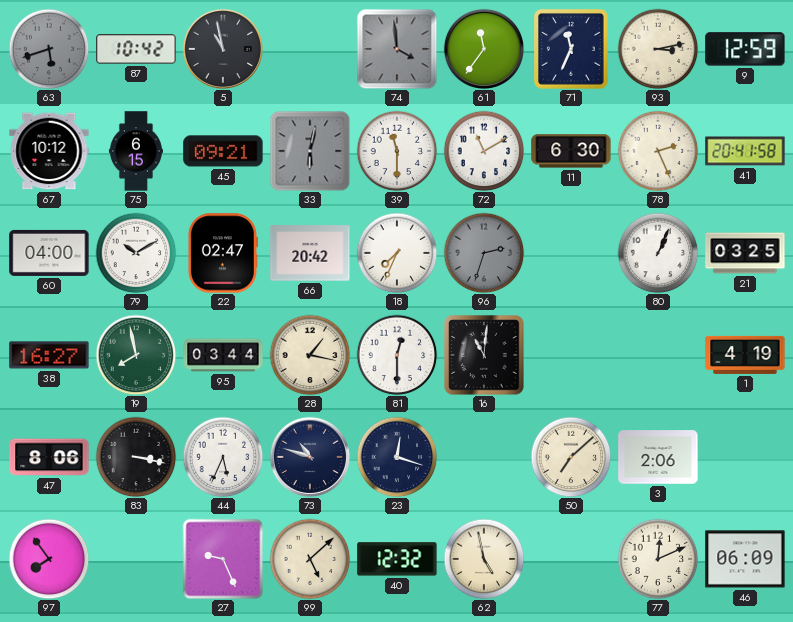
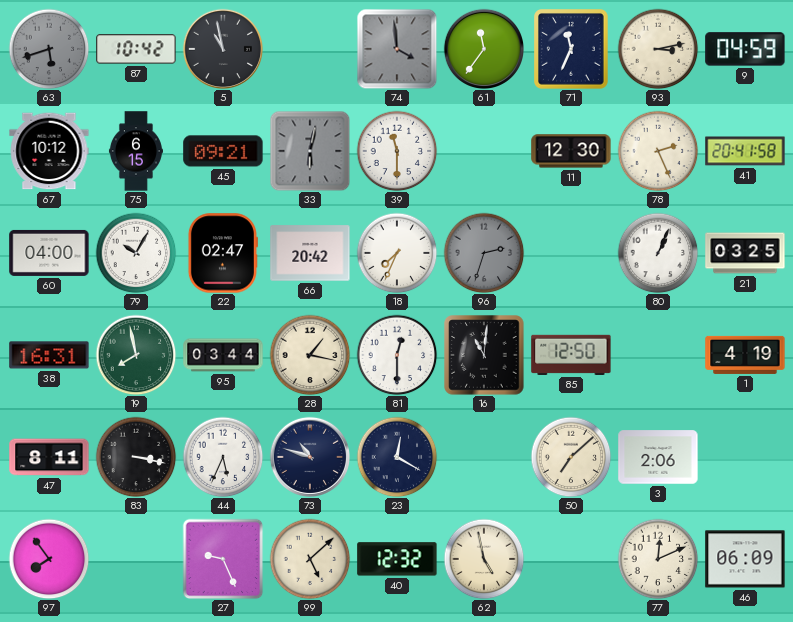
9: 12:59 -> 04:59 (745, 49)
72: 11:10 -> none (484, 151)
11: 6:30 -> 12:30 (571, 151)
79: 10:10 -> 10:05 (136, 253)
38: 16:27 -> 16:31 (49, 355)
85: none -> 12:50 (571, 355)
47: 8:06 -> 8:11 (49, 457)
23: 12:18 -> 12:20 (397, 457)
